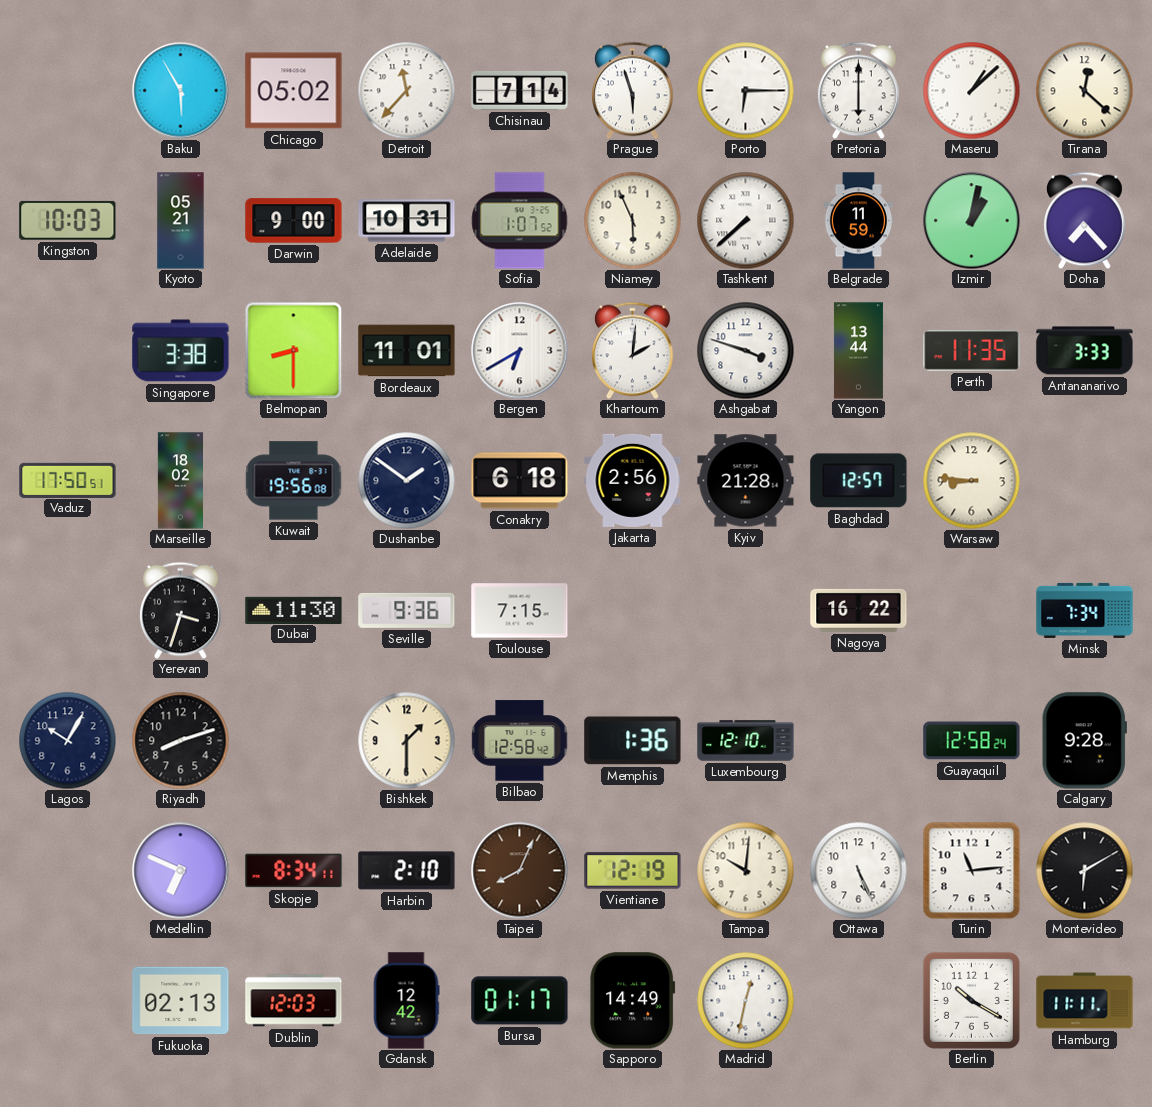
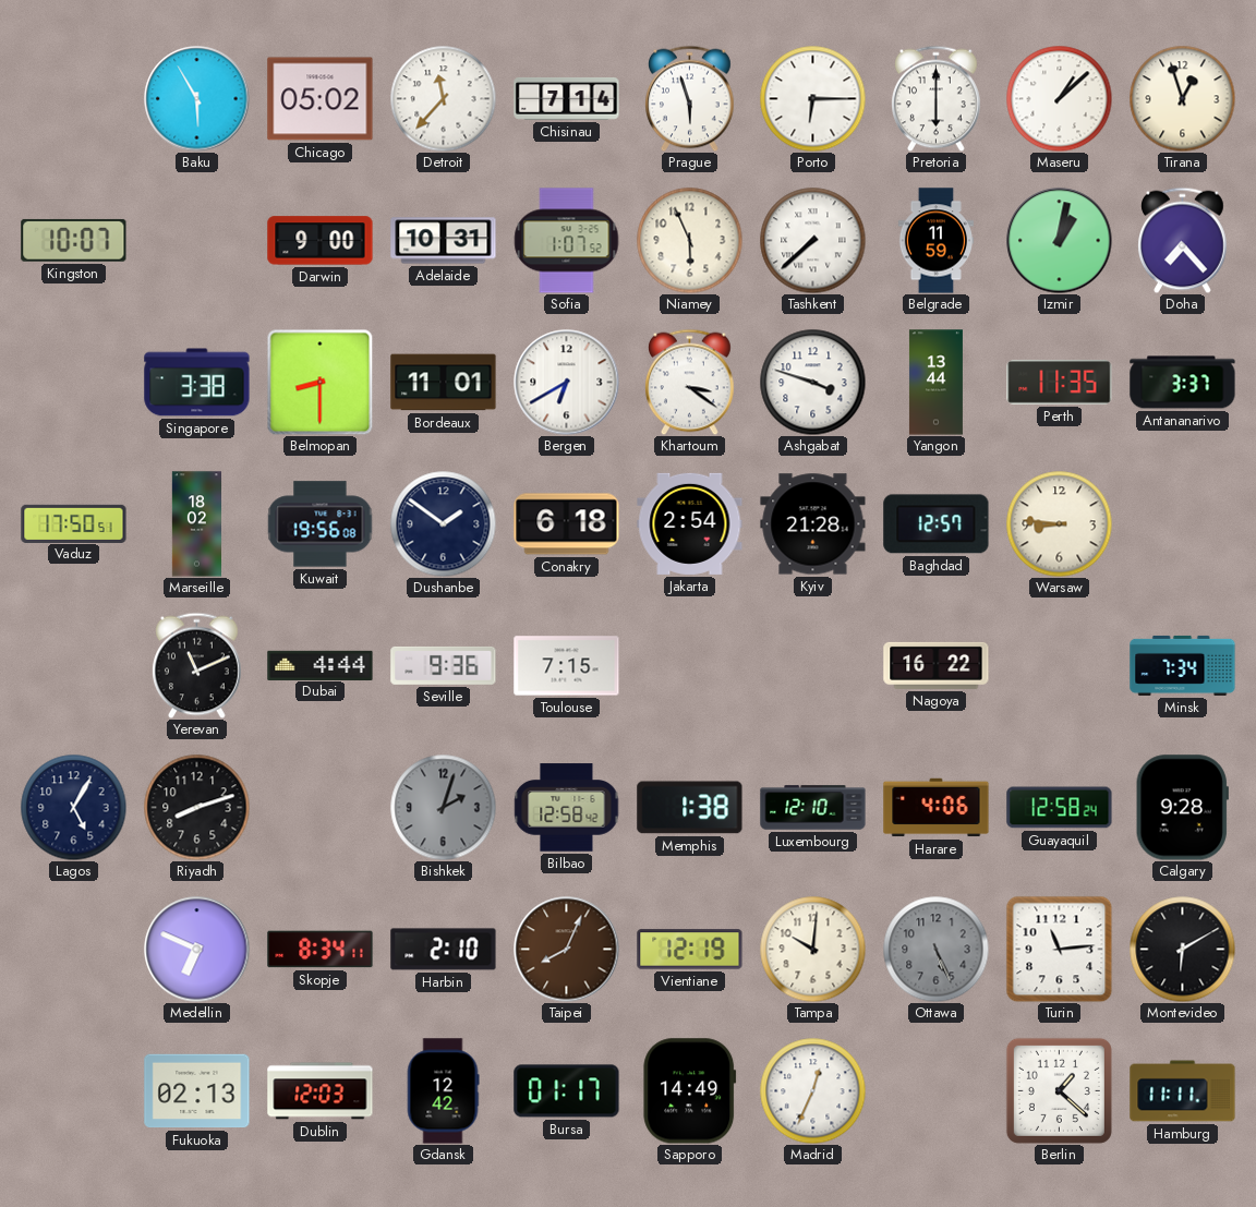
Tirana: 12:22 -> 12:57 (1182, 98)
Kingston: 10:03 -> 10:07 (74, 240)
Kyoto: 05:21 -> none (181, 221)
Khartoum: 2:01 -> 3:21 (690, 382)
Antananarivo: 3:33 -> 3:37 (1183, 383)
Jakarta: 2:56 -> 2:54 (690, 523)
Yerevan: 3:33 -> 11:11 (197, 665)
Dubai: 11:30 -> 4:44 (321, 665)
Lagos: 10:05 -> 5:05 (73, 807)
Bishkek: 1:30 -> 2:03 (443, 807)
Bishkek dial: cream -> grey (443, 807)
Memphis: 1:36 -> 1:38 (690, 808)
Harare: none -> 4:06 (937, 808)
Ottawa dial: white -> grey (935, 949)
Madrid: 12:32 -> 12:34 (812, 1090)
Berlin: 10:20 -> 1:22 (1059, 1090)
